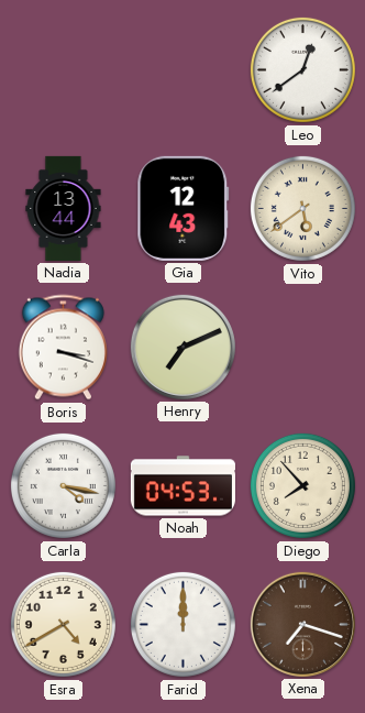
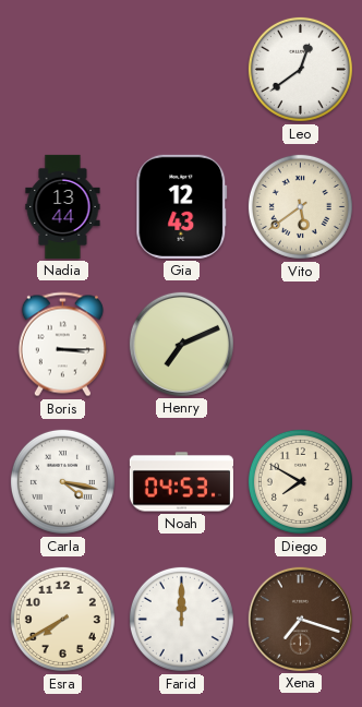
Boris: 3:18 -> 3:15 (62, 345)
Diego: 7:53 -> 7:50 (300, 481)
Esra: 4:40 -> 7:40 (62, 619)
